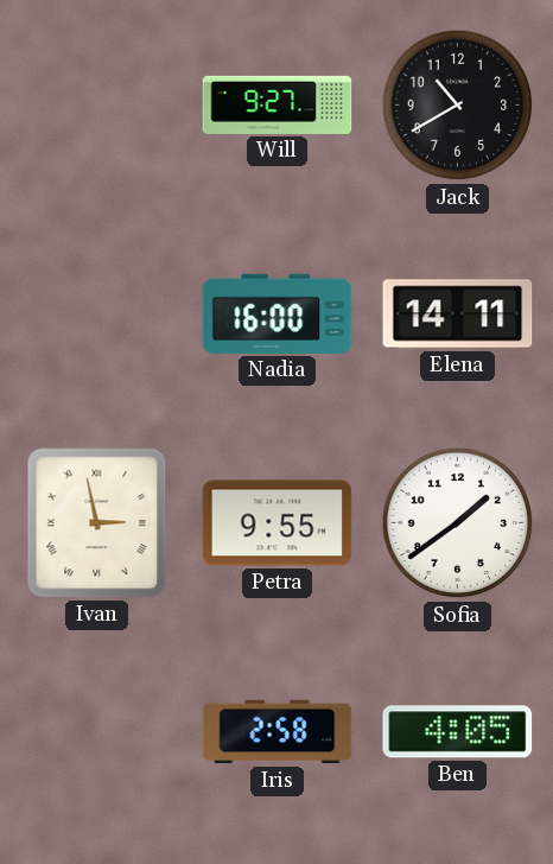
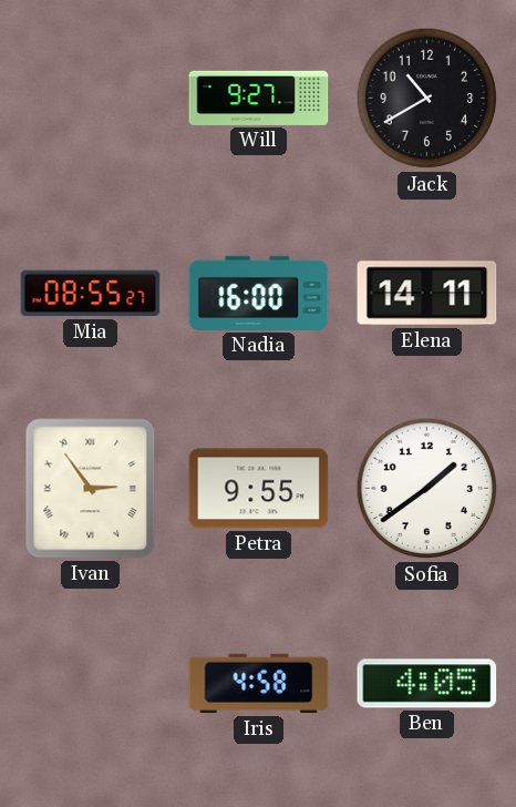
Mia: none -> 08:55 (91, 294)
Ivan: 2:58 -> 2:54 (91, 489)
Iris: 2:58 -> 4:58 (259, 684)
